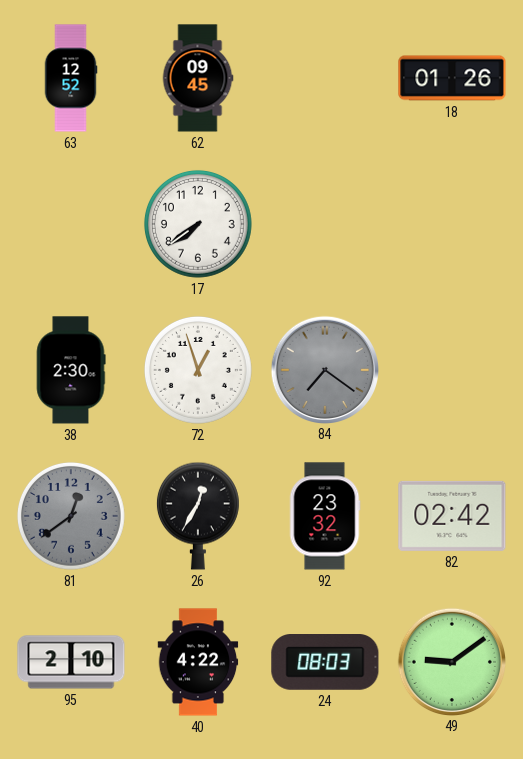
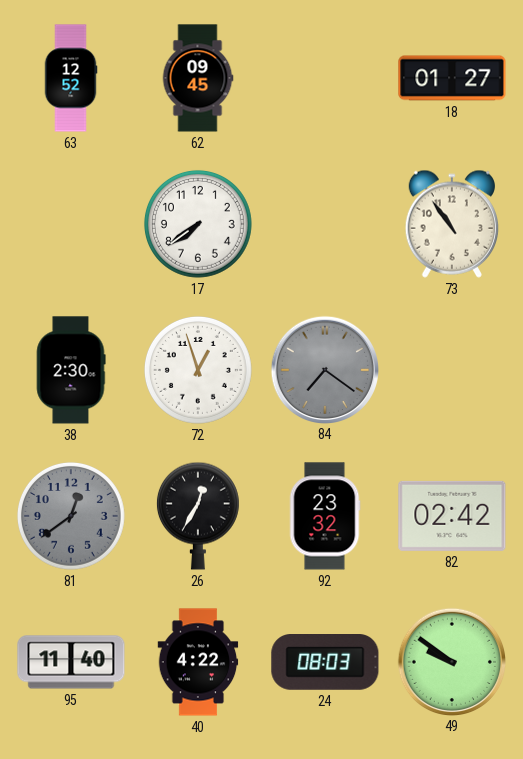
18: 01:26 -> 01:27 (452, 78)
73: none -> 10:54 (452, 224)
95: 2:10 -> 11:40 (71, 662)
49: 9:09 -> 9:51 (451, 661)
